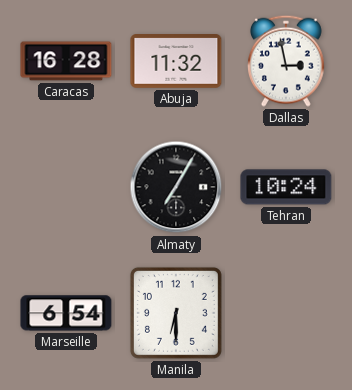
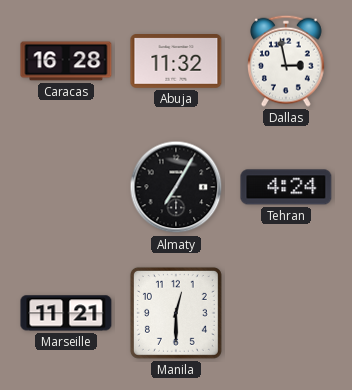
Tehran: 10:24 -> 4:24 (286, 187)
Marseille: 6:54 -> 11:21 (66, 313)
Manila: 6:30 -> 12:30 (176, 313)
